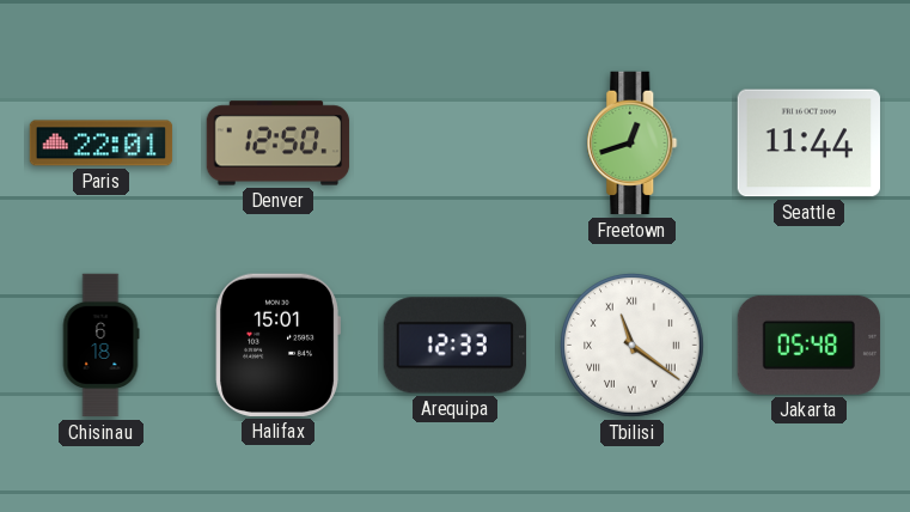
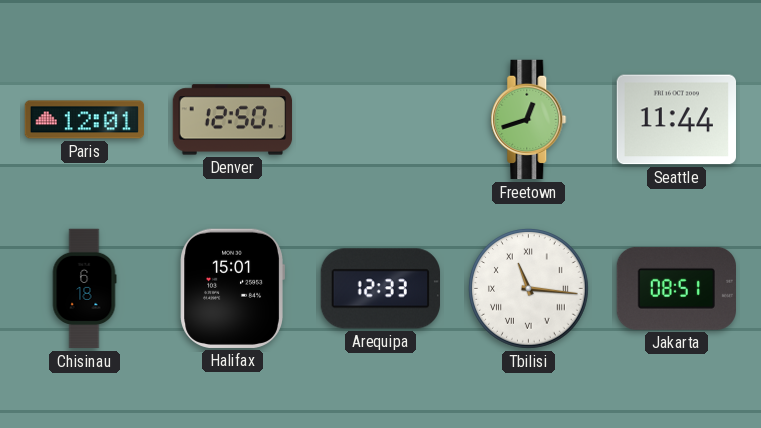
Paris: 22:01 -> 12:01 (85, 120)
Tbilisi: 11:21 -> 11:16 (529, 289)
Jakarta: 05:48 -> 08:51 (676, 288)
